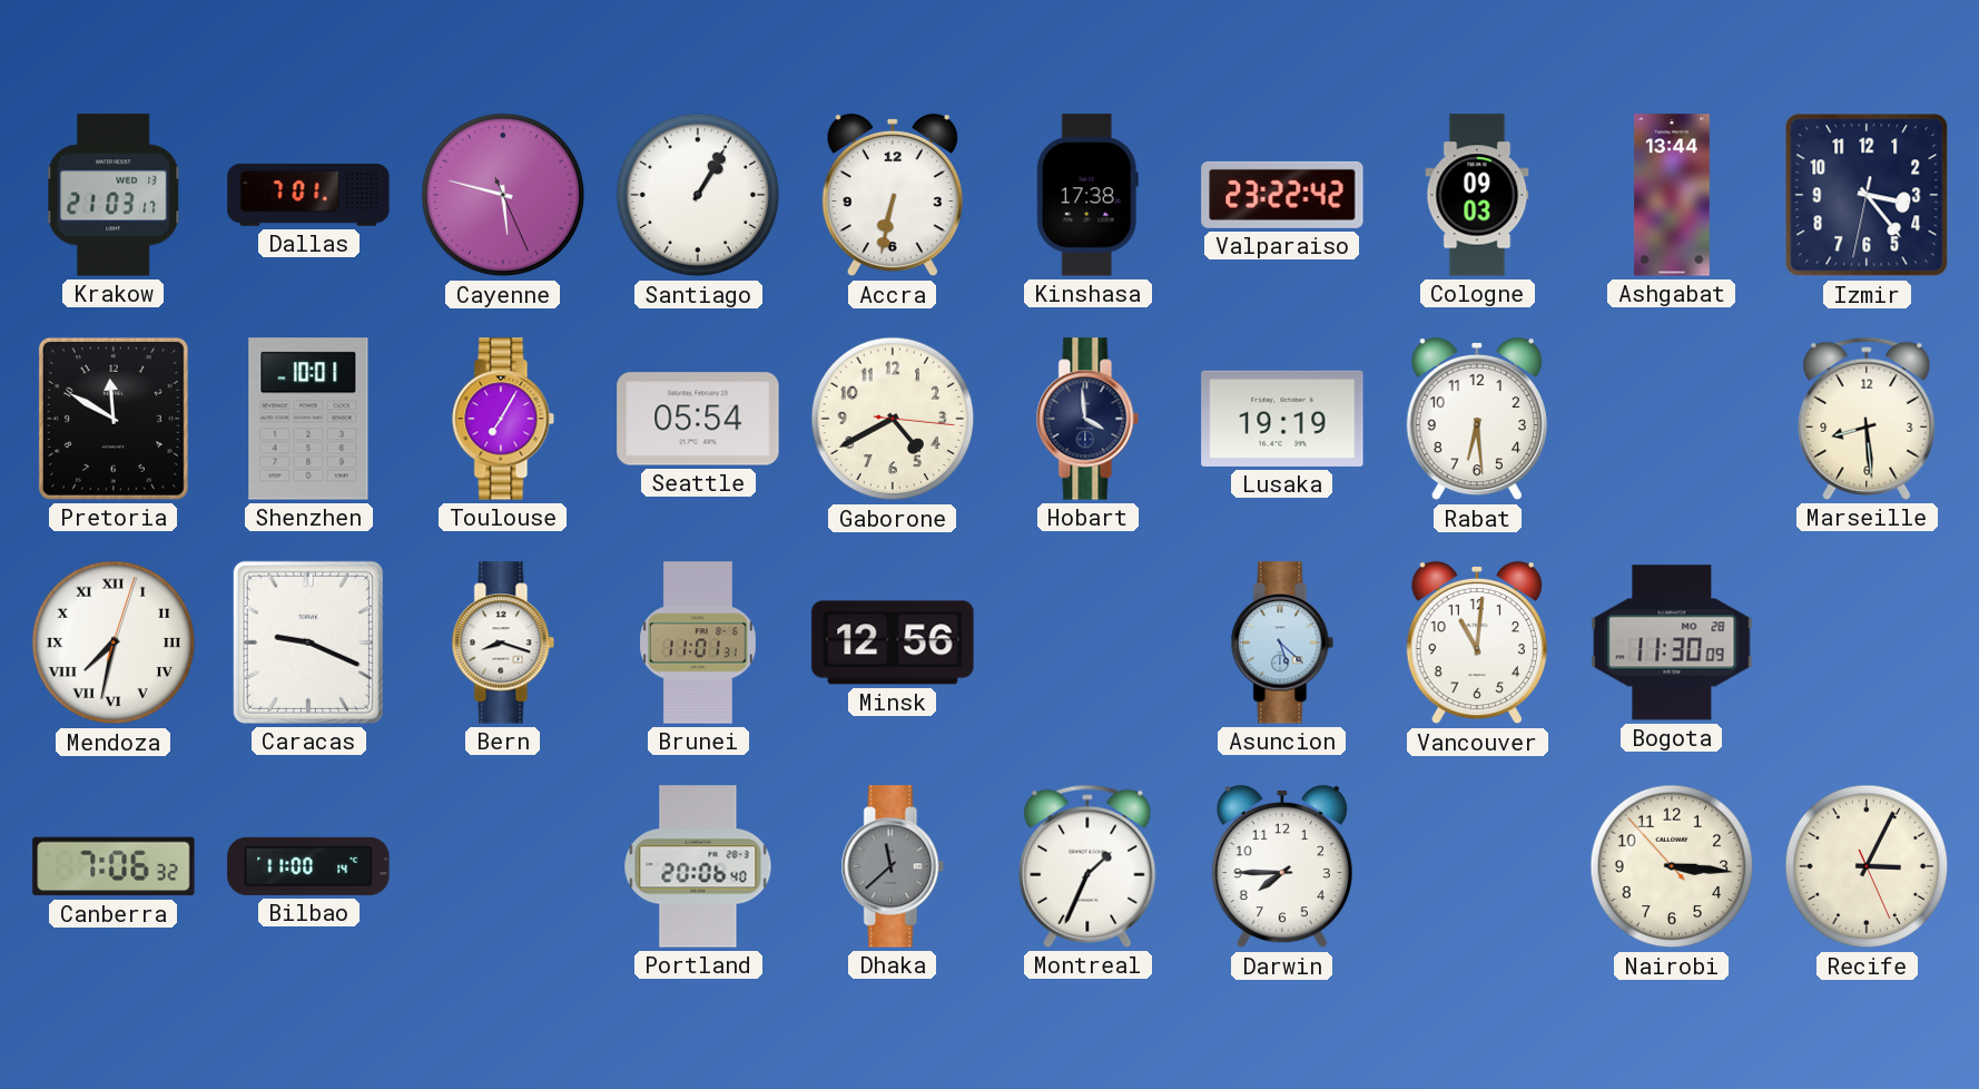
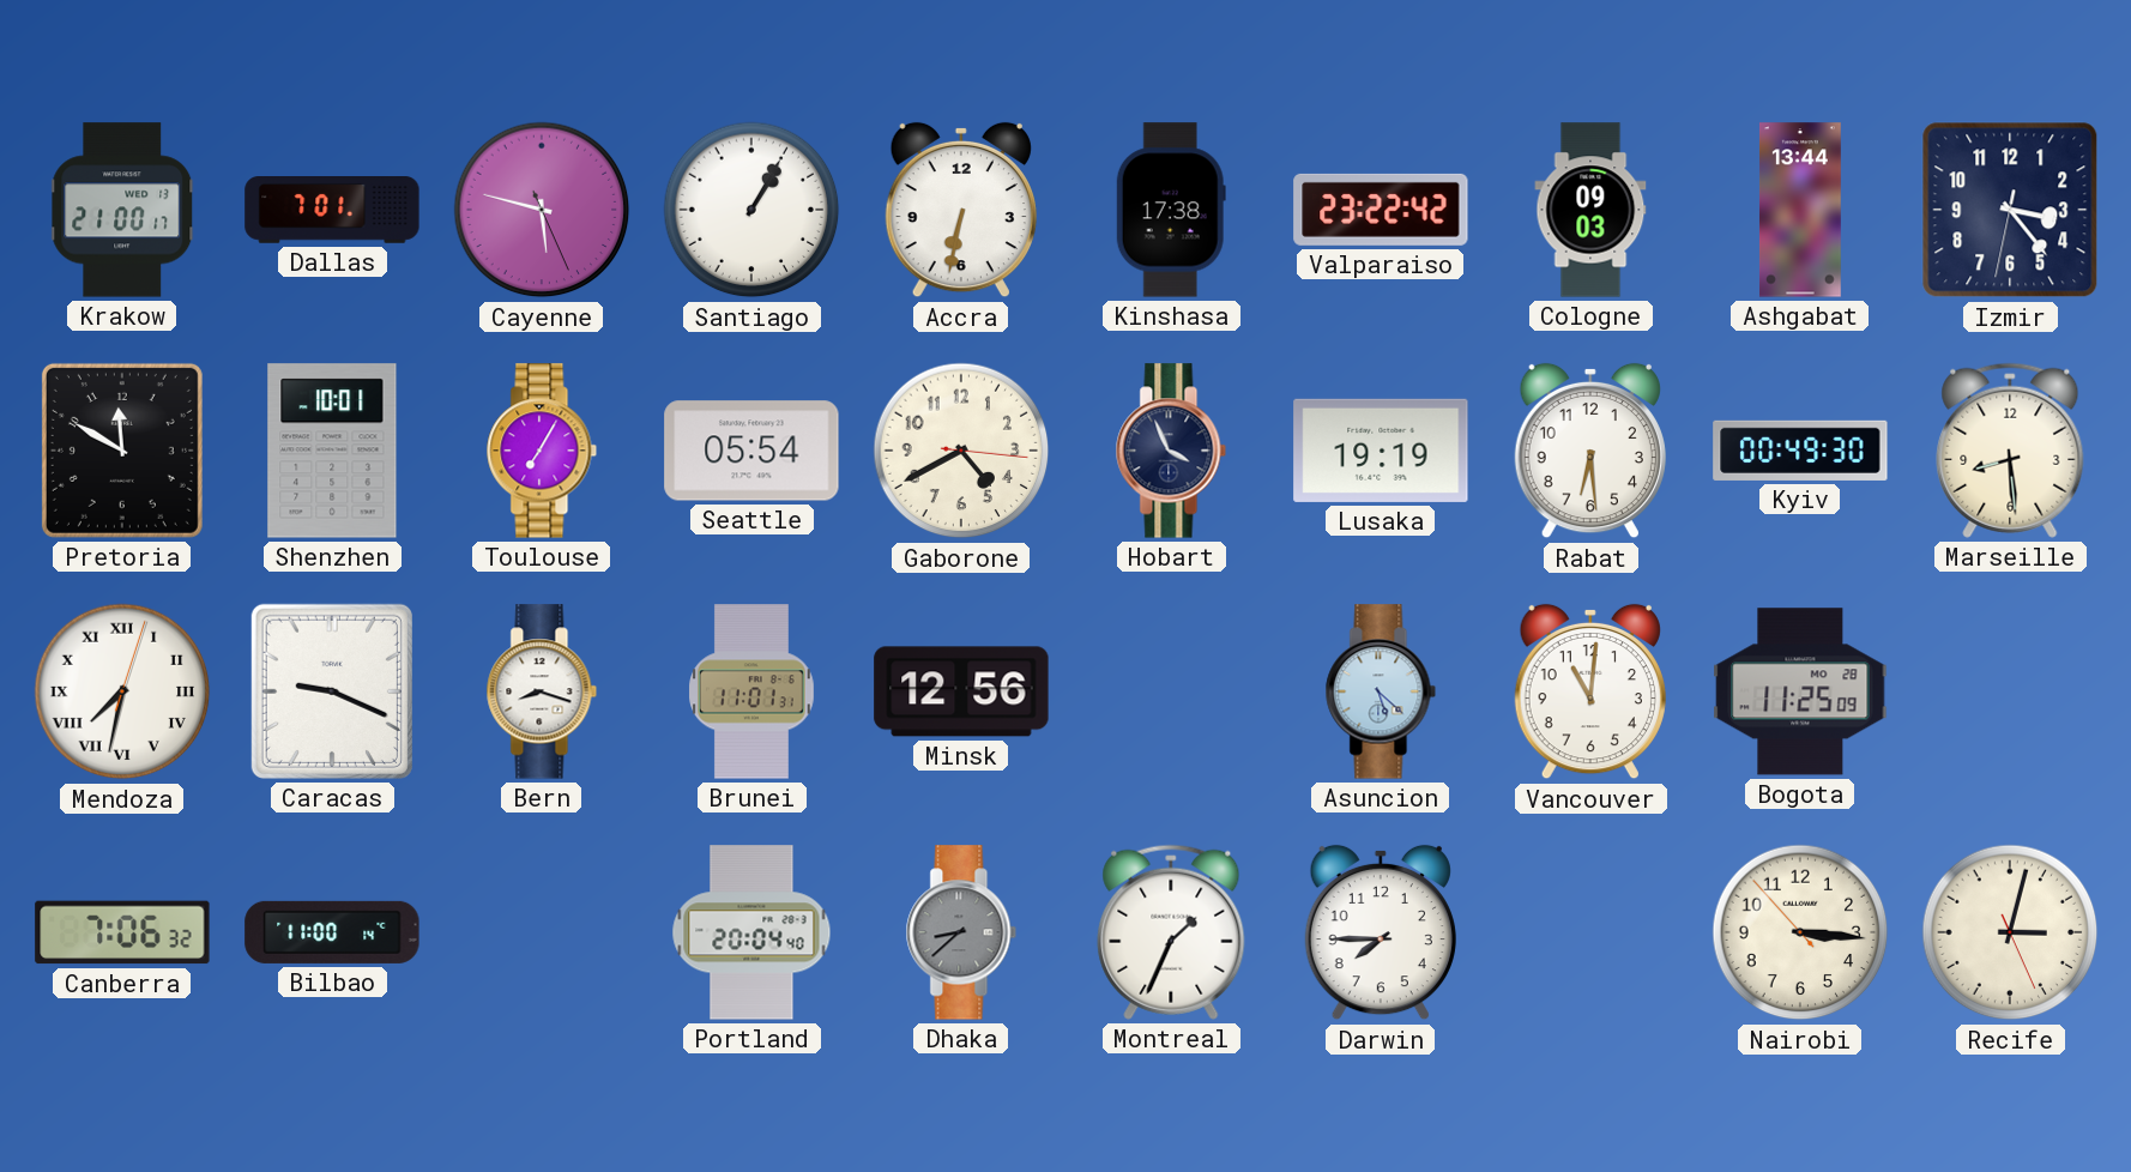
Krakow: 21:03 -> 21:00 (123, 210)
Hobart: 3:59 -> 3:56 (1171, 451)
Kyiv: none -> 00:49 (1800, 451)
Bogota: 11:30 -> 11:25 (1800, 691)
Portland: 20:06 -> 20:04 (751, 932)
Dhaka: 11:38 -> 8:38 (961, 932)
Recife: 3:04 -> 3:02 (2010, 932)
